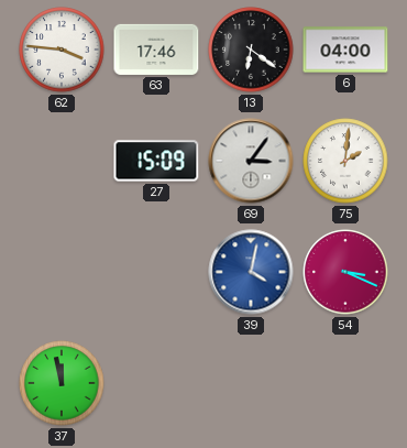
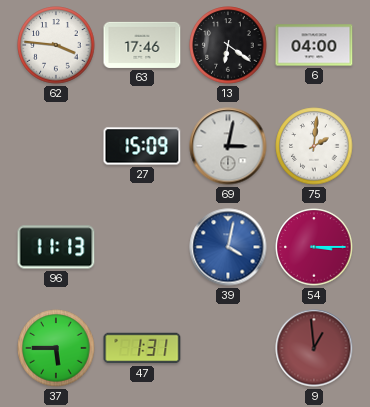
69: 3:06 -> 3:02 (228, 146)
96: none -> 11:13 (56, 247)
54: 3:19 -> 3:15 (314, 247)
37: 11:58 -> 5:45 (56, 348)
47: none -> 1:31 (142, 348)
9: none -> 12:59 (314, 348)
